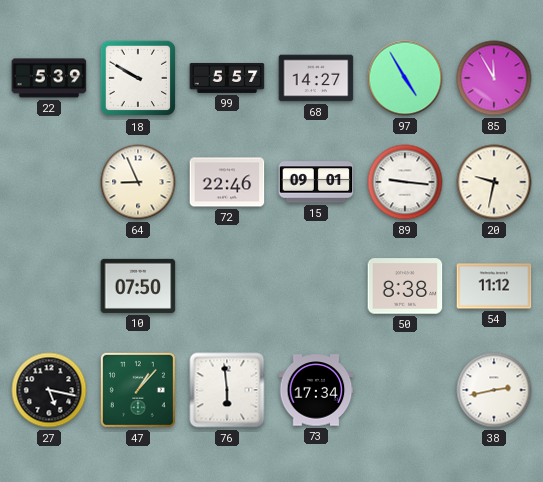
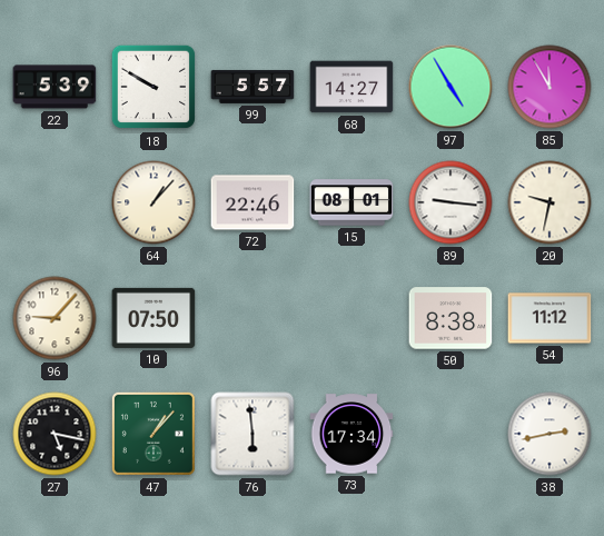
64: 8:56 -> 1:07 (154, 202)
15: 09:01 -> 08:01 (351, 202)
96: none -> 9:07 (55, 318)
